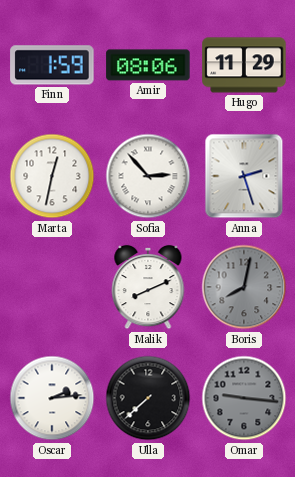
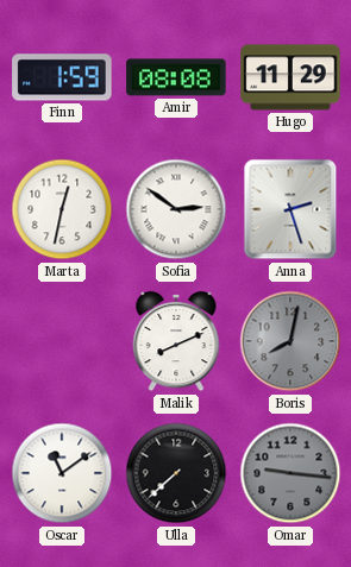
Amir: 08:06 -> 08:08 (176, 77)
Sofia: 2:53 -> 2:51 (176, 209)
Oscar: 2:14 -> 11:09 (62, 473)
